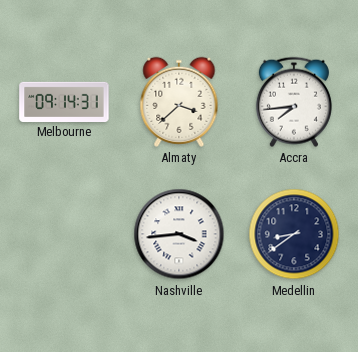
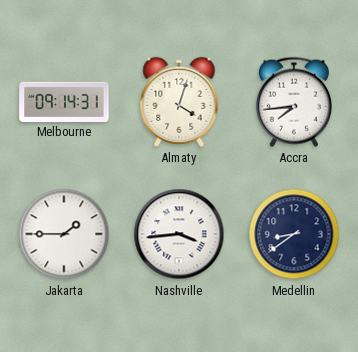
Almaty: 3:38 -> 4:03 (179, 102)
Jakarta: none -> 1:45 (64, 234)
